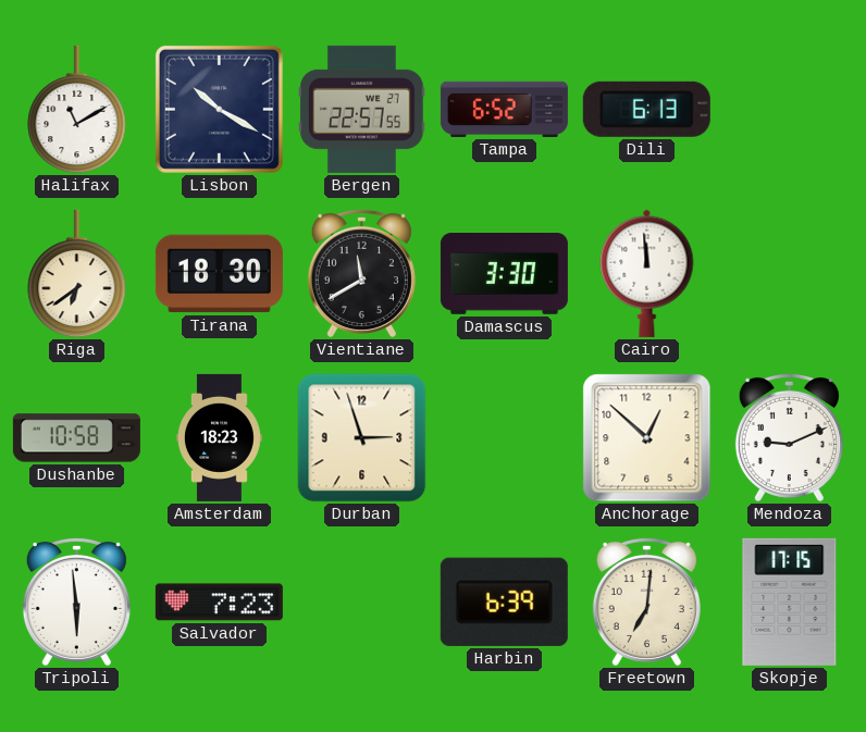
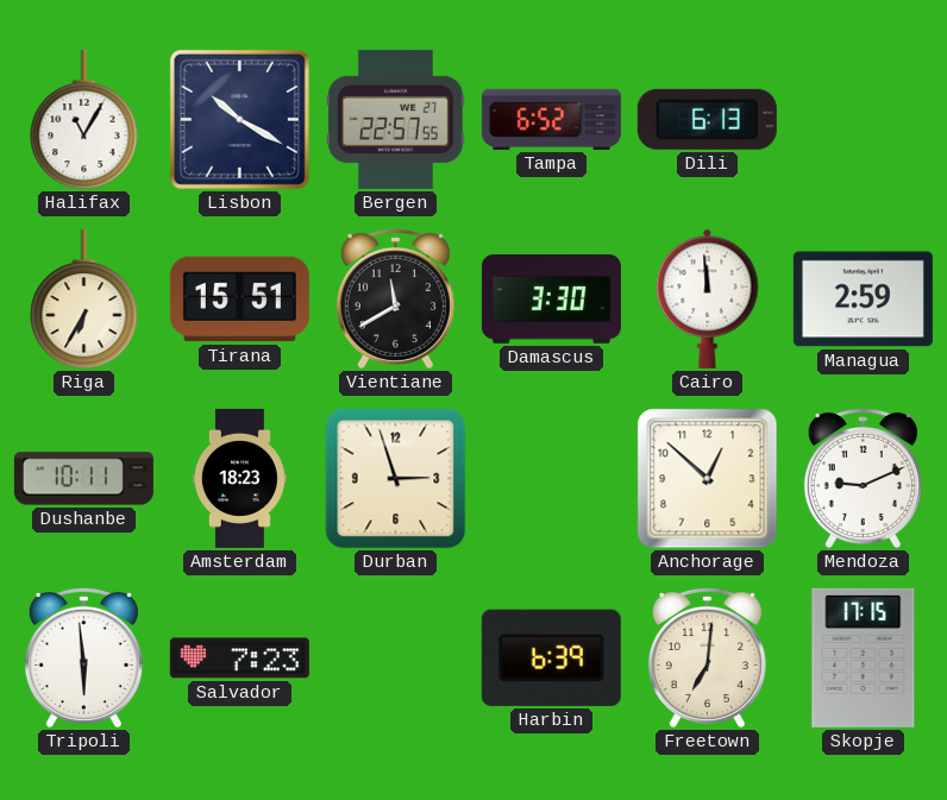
Halifax: 11:10 -> 11:05 (84, 120)
Riga: 6:39 -> 6:35 (84, 300)
Tirana: 18:30 -> 15:51 (239, 300)
Managua: none -> 2:59 (863, 300)
Dushanbe: 10:58 -> 10:11 (83, 479)
